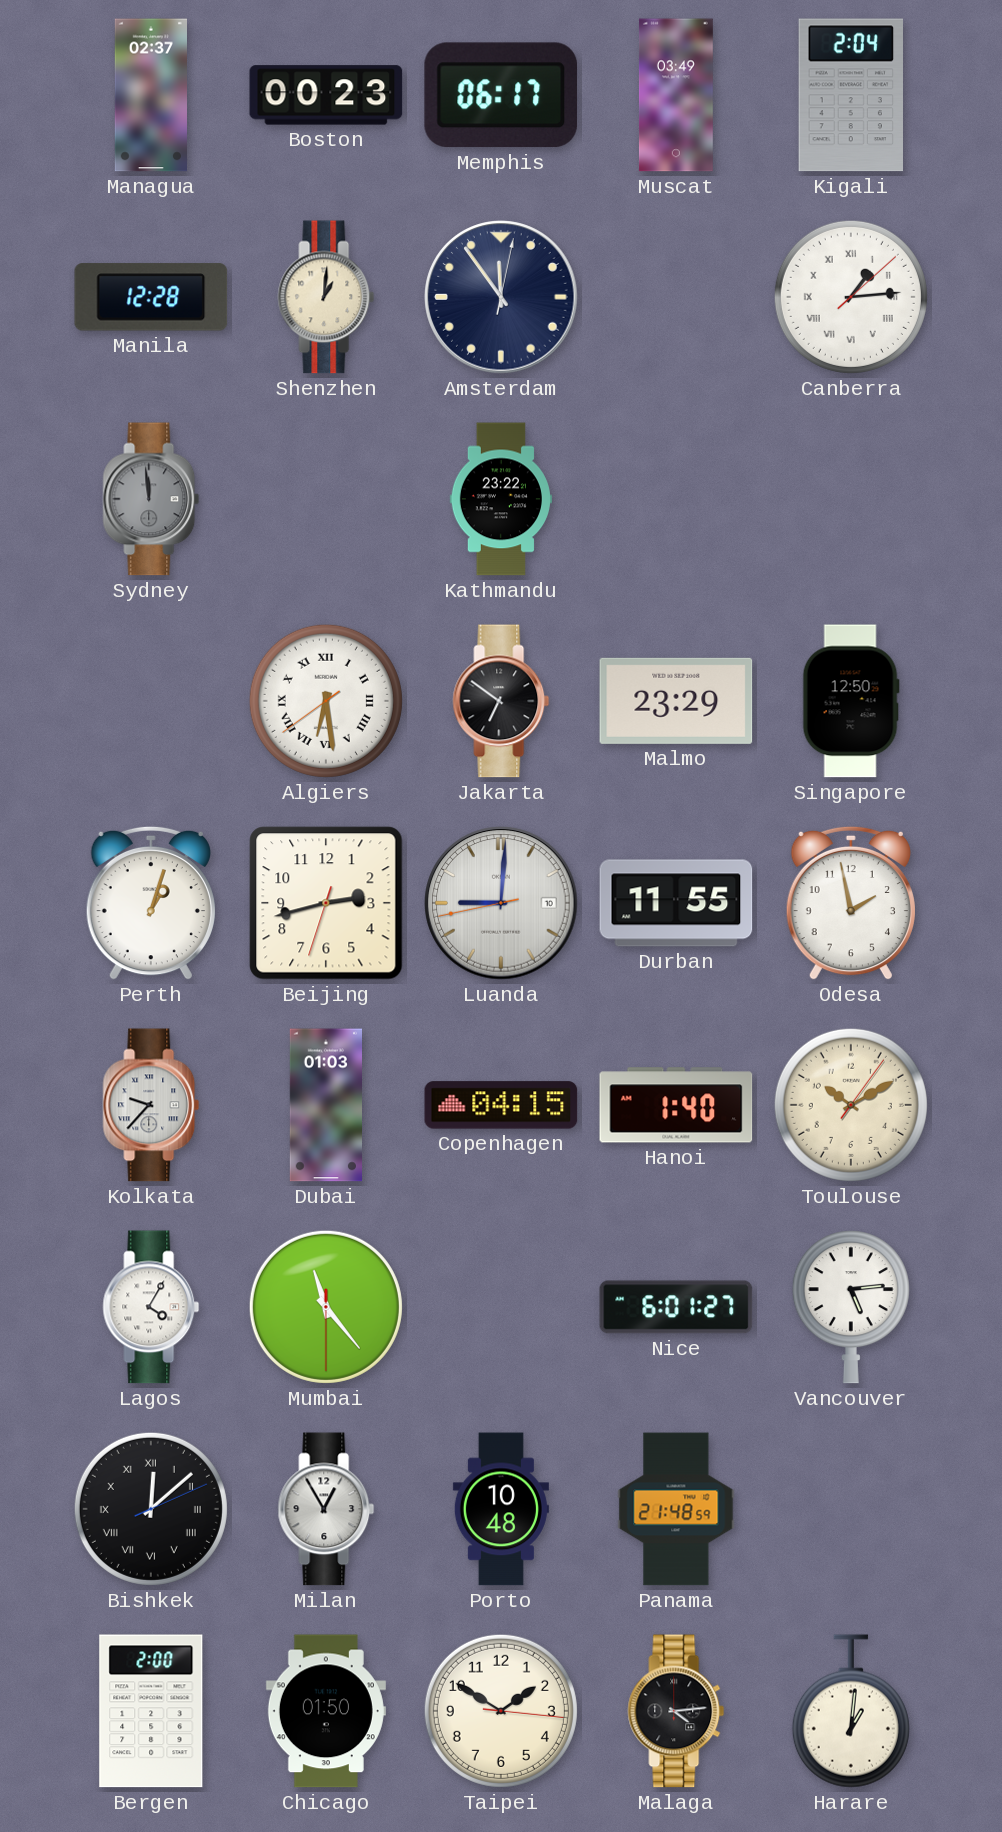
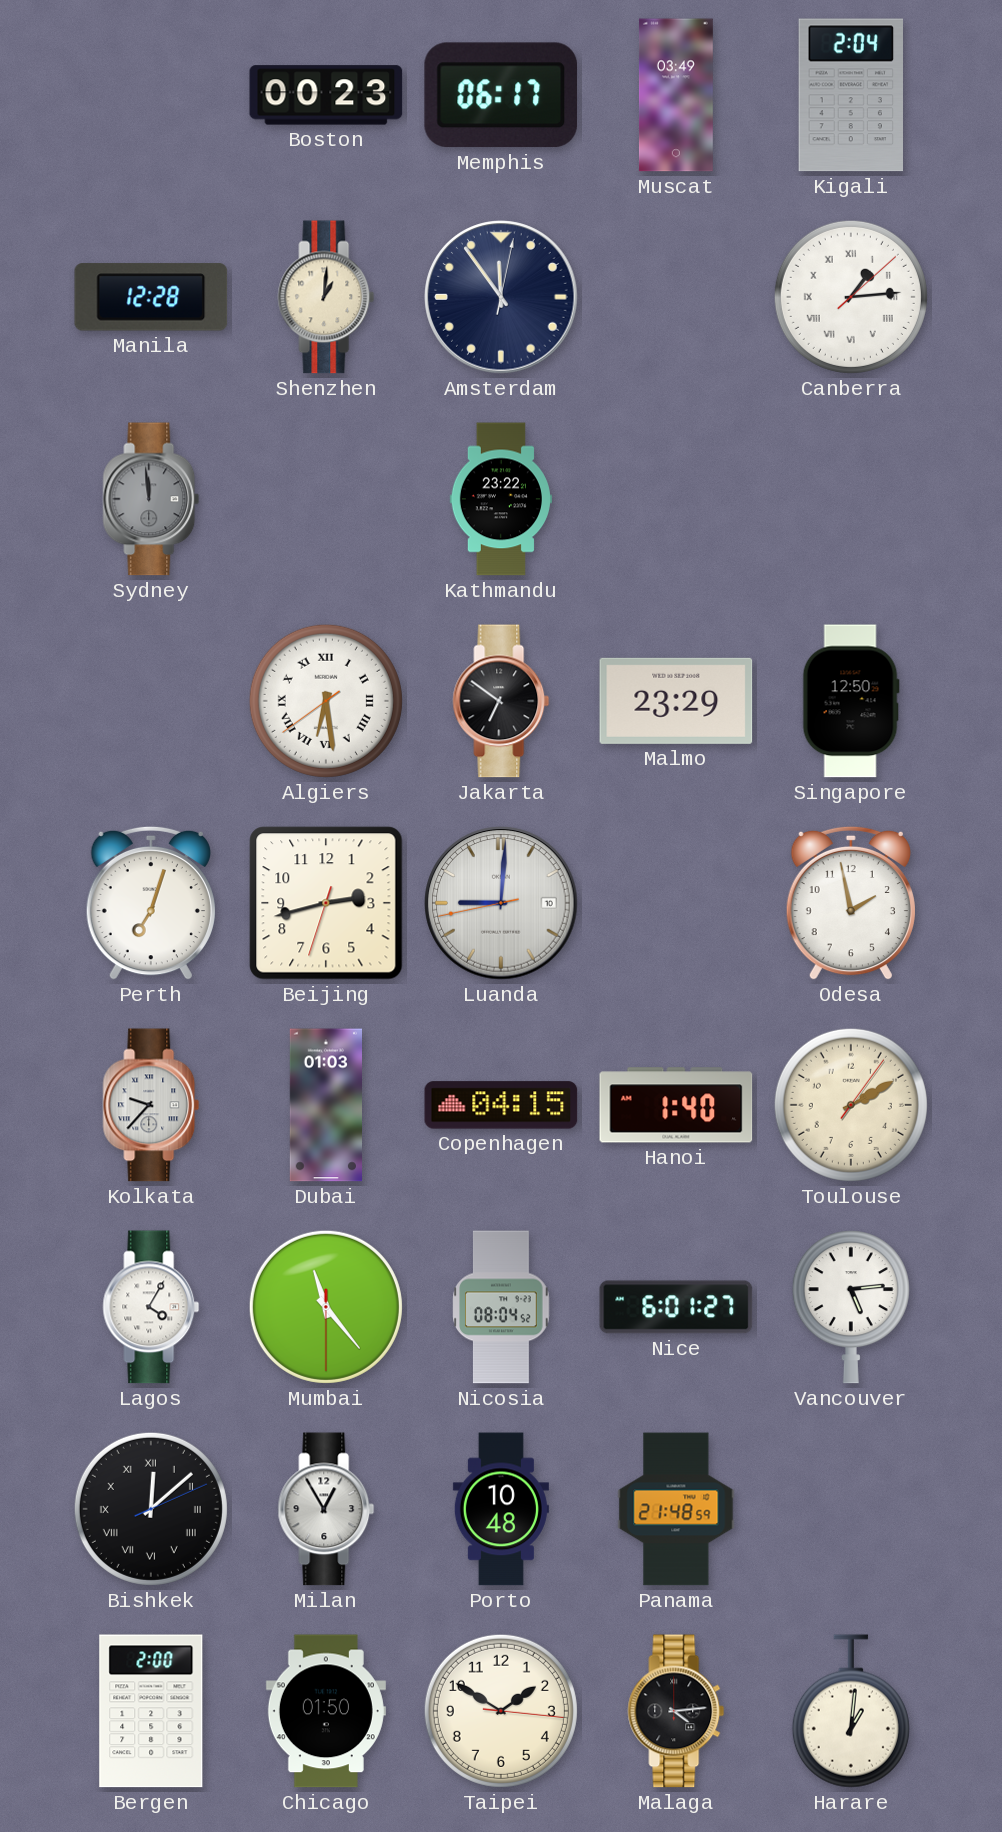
Managua: 02:37 -> none (150, 95)
Perth: 1:03 -> 7:03 (151, 903)
Durban: 11:55 -> none (676, 903)
Toulouse: 10:10 -> 2:10 (851, 1105)
Nicosia: none -> 08:04 (501, 1307)
